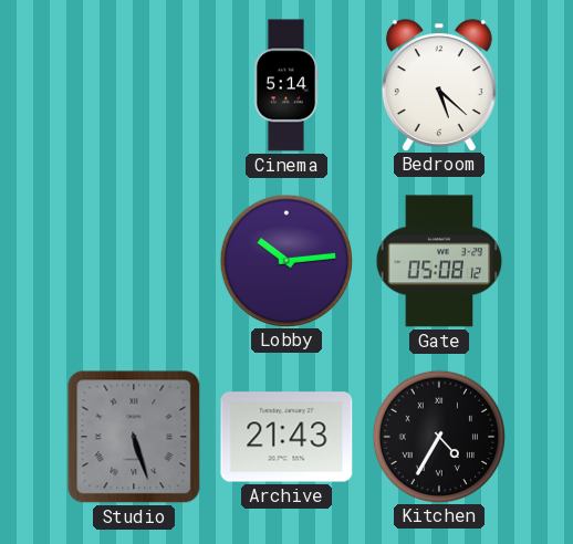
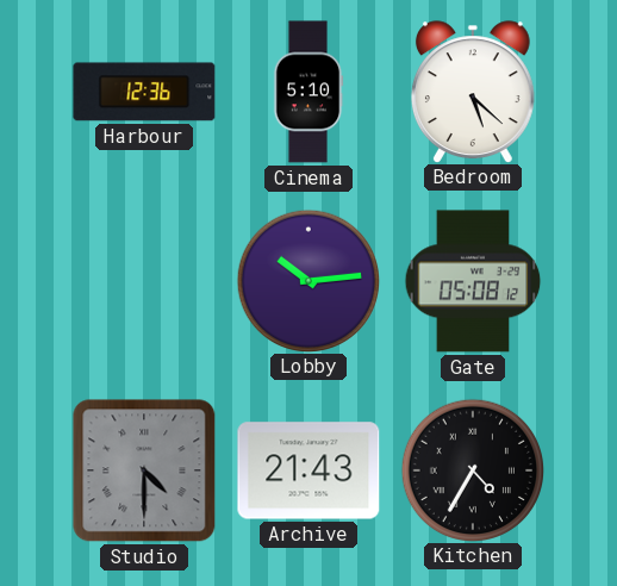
Harbour: none -> 12:36 (144, 92)
Cinema: 5:14 -> 5:10 (308, 92)
Studio: 5:27 -> 4:30 (144, 470)
